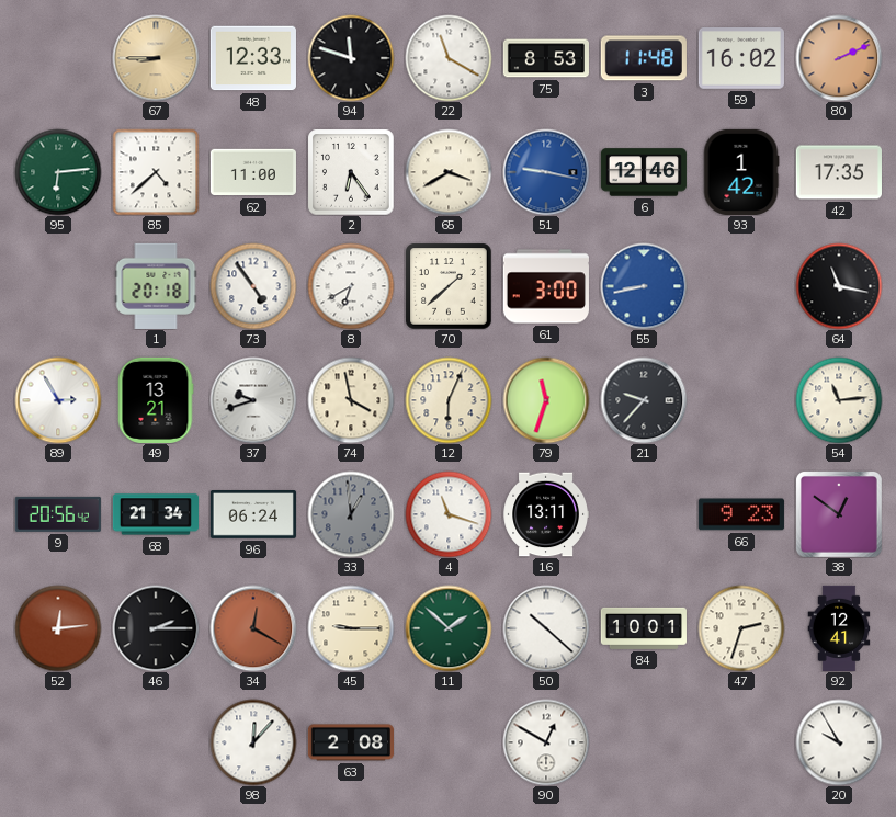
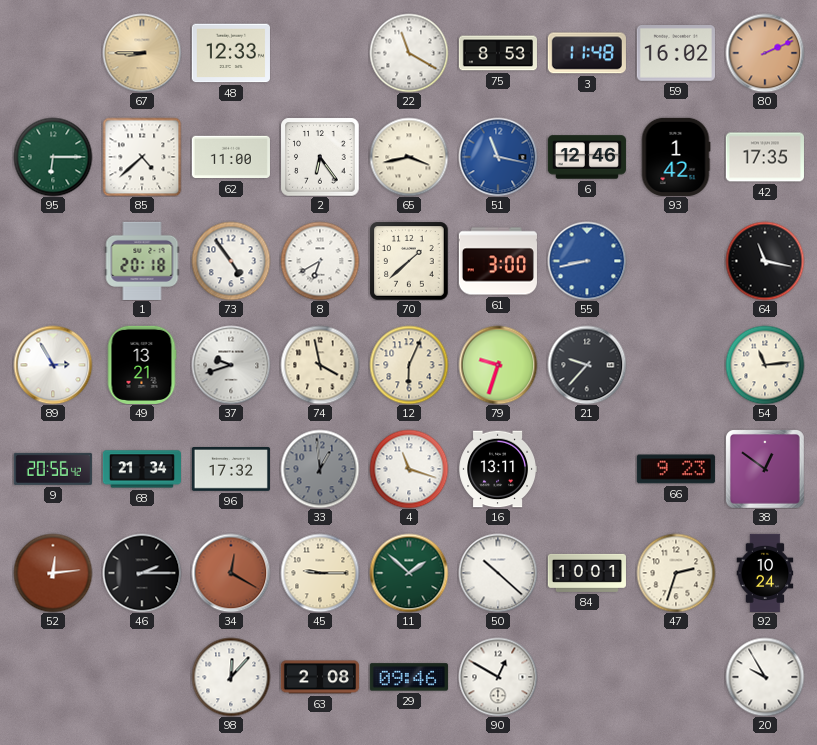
94: 11:48 -> none (351, 58)
95: 6:14 -> 6:15 (53, 157)
65: 3:40 -> 3:43 (409, 157)
51: 9:17 -> 11:17 (498, 157)
79: 11:33 -> 9:33 (498, 365)
96: 06:24 -> 17:32 (231, 470)
92: 12:41 -> 10:24 (765, 572)
29: none -> 09:46 (409, 677)
